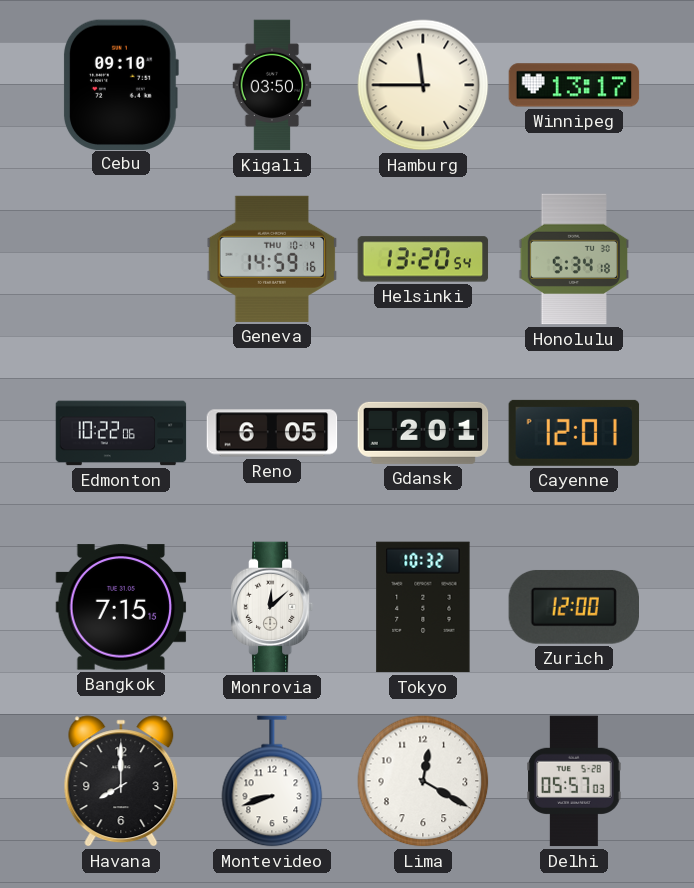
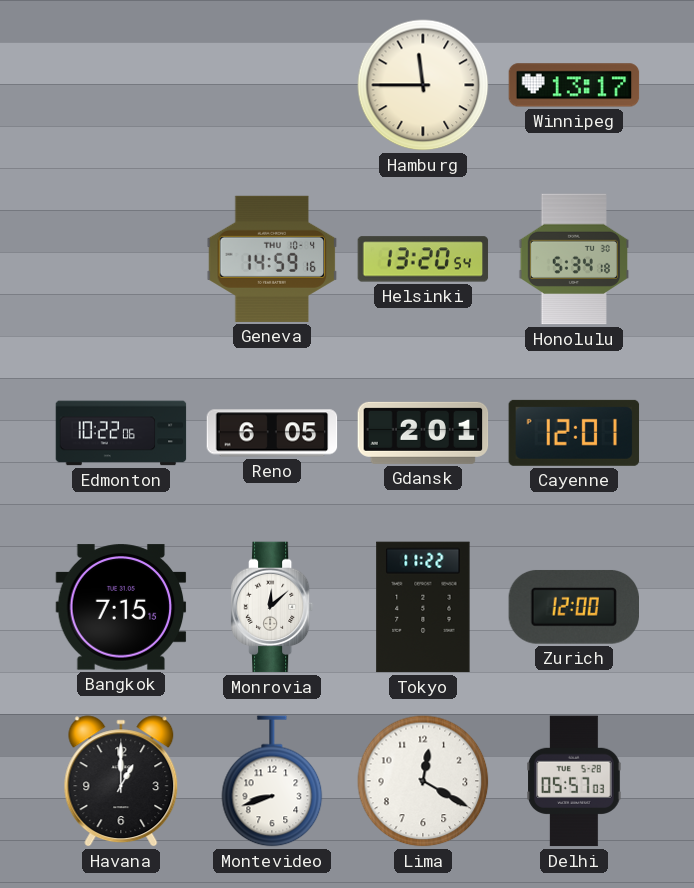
Cebu: 09:10 -> none (120, 84)
Kigali: 03:50 -> none (272, 85)
Tokyo: 10:32 -> 11:22 (423, 607)
Havana: 8:00 -> 1:00 (121, 781)
